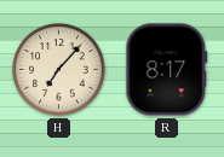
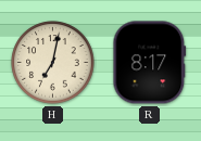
H: 7:07 -> 7:02 (53, 63)
